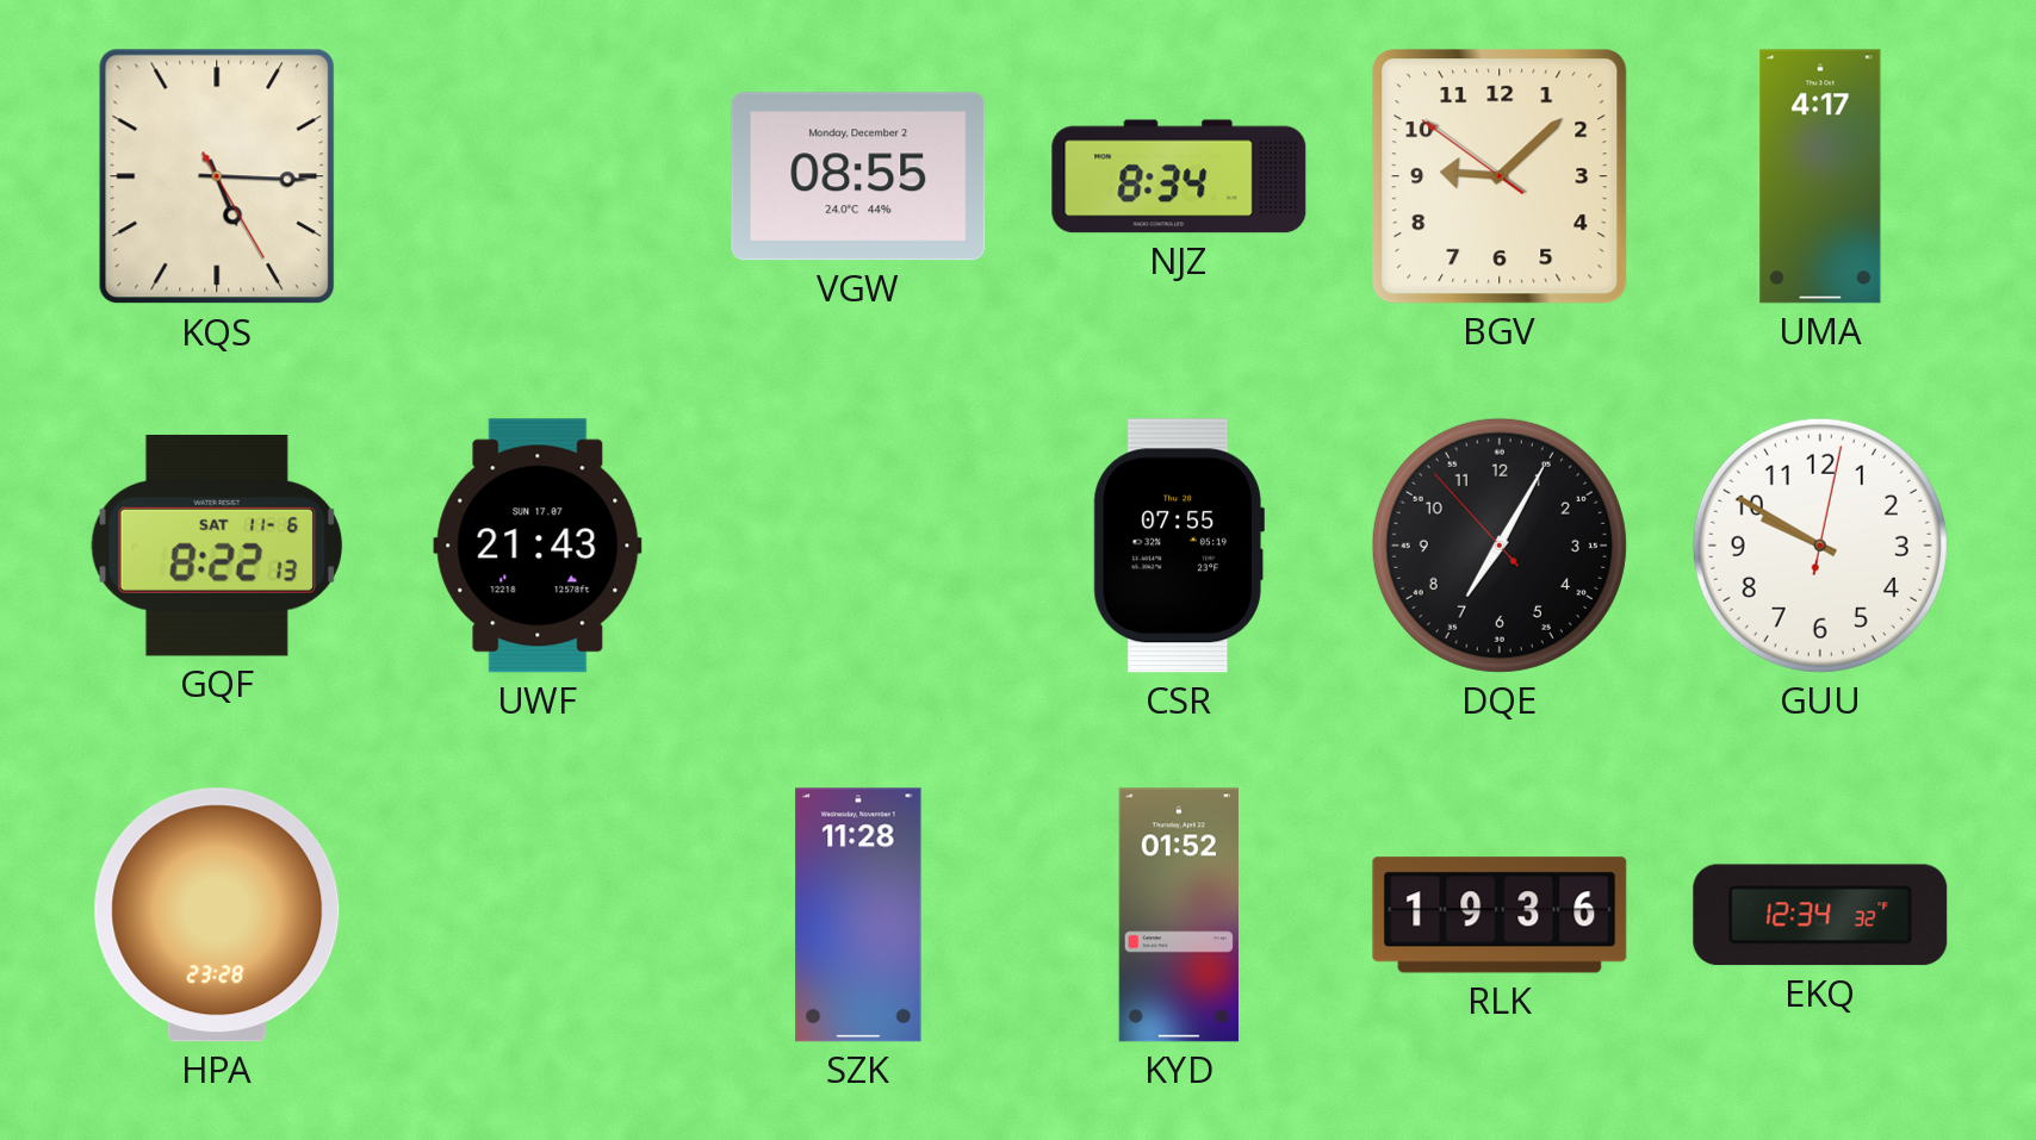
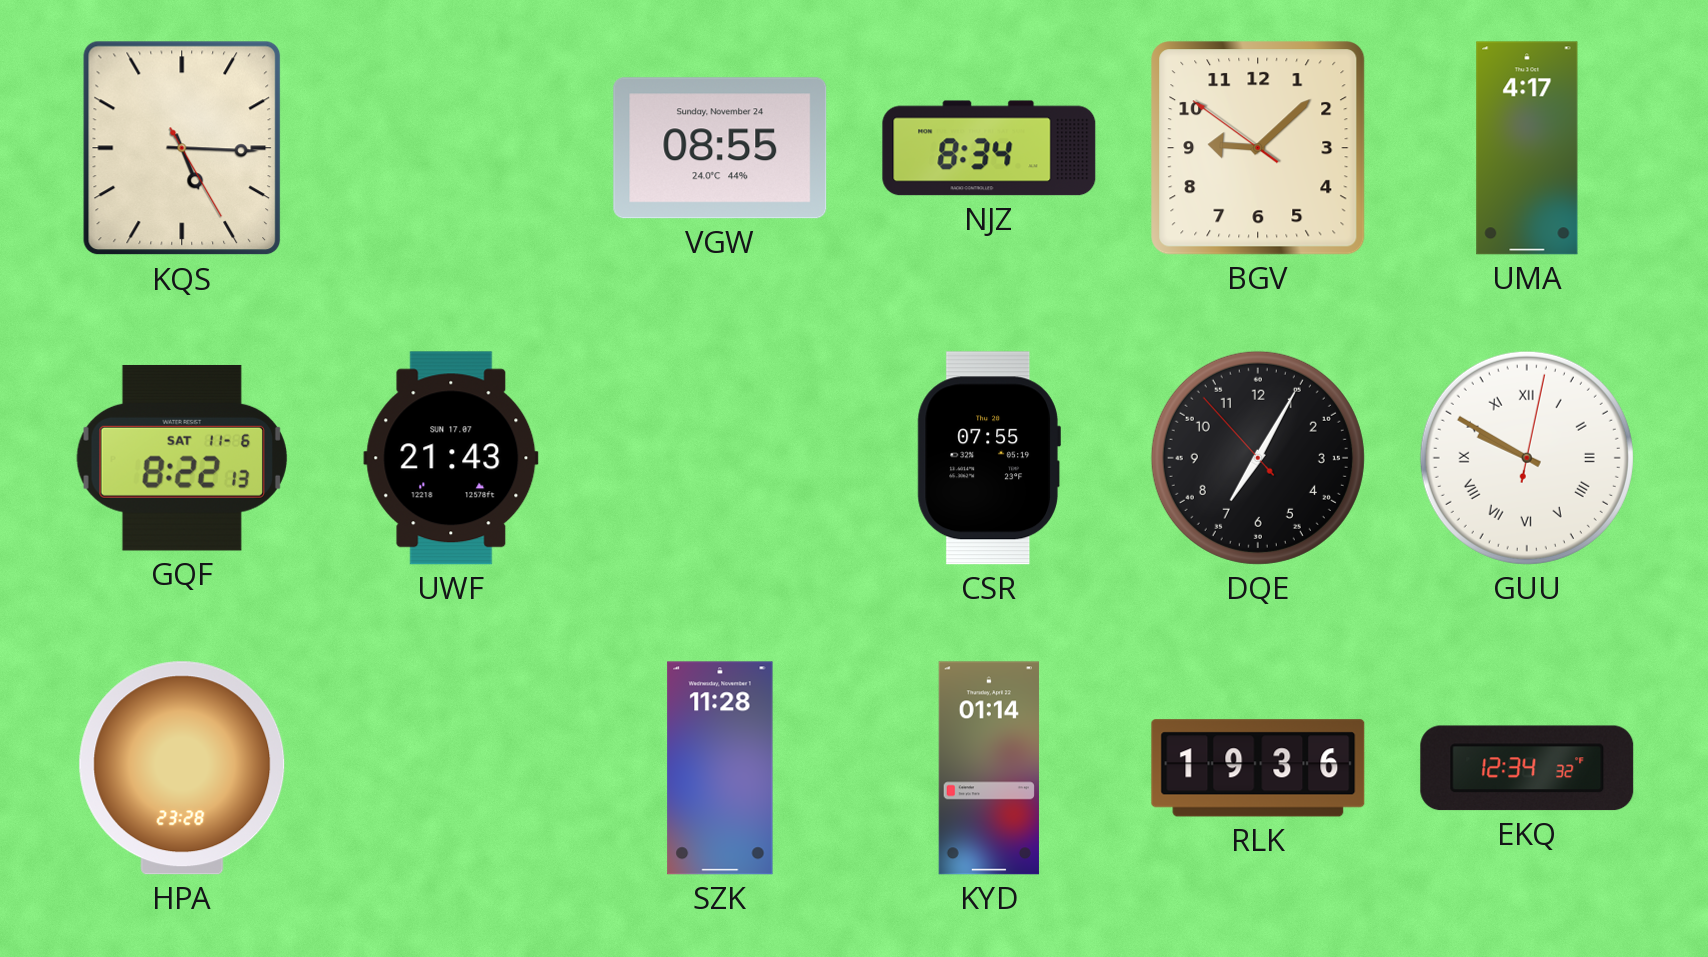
VGW date: Monday, December 2 -> Sunday, November 24 (720, 148)
GUU numerals: Arabic -> Roman (1527, 458)
KYD: 01:52 -> 01:14 (989, 768)
